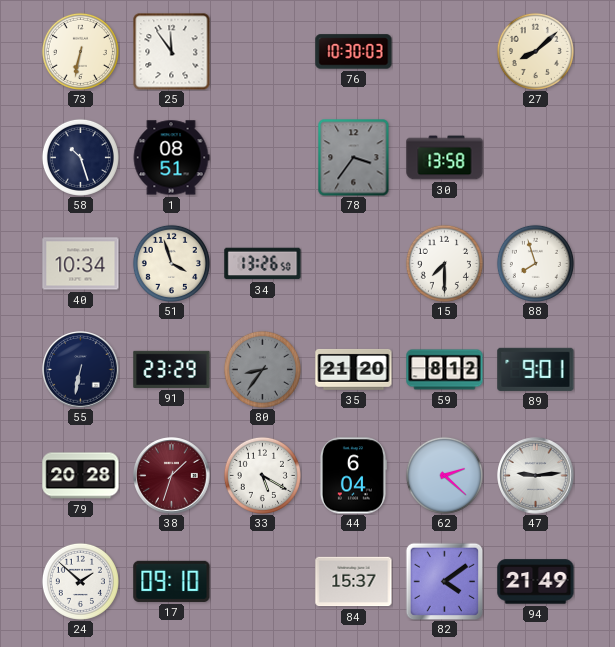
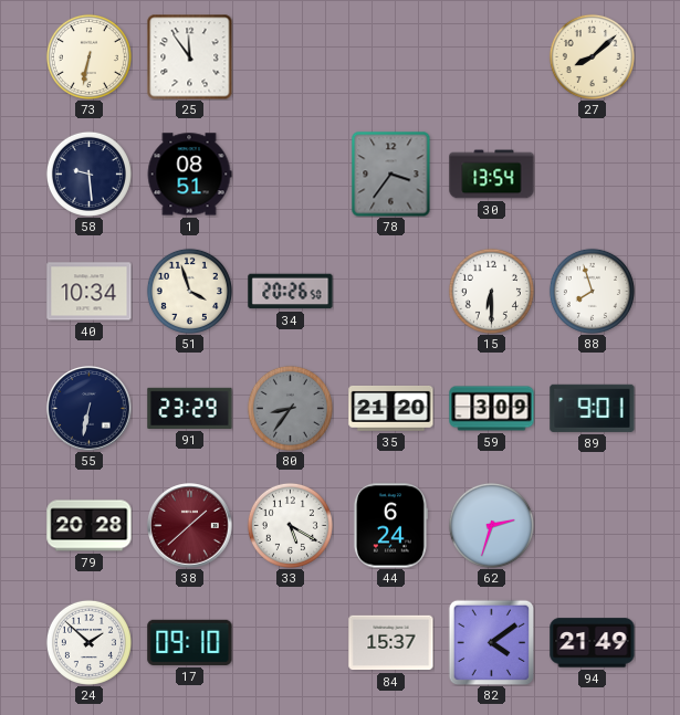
76: 10:30 -> none (354, 52)
58: 10:27 -> 9:29 (88, 174)
30: 13:58 -> 13:54 (492, 175)
34: 13:26 -> 20:26 (291, 292)
15: 7:30 -> 6:30 (491, 291)
59: 8:12 -> 3:09 (492, 409)
38: 1:33 -> 1:38 (190, 526)
44: 6:04 -> 6:24 (390, 526)
62: 2:22 -> 2:33 (491, 525)
47: 9:14 -> none (536, 476)
